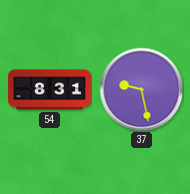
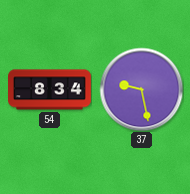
54: 8:31 -> 8:34 (50, 90)
